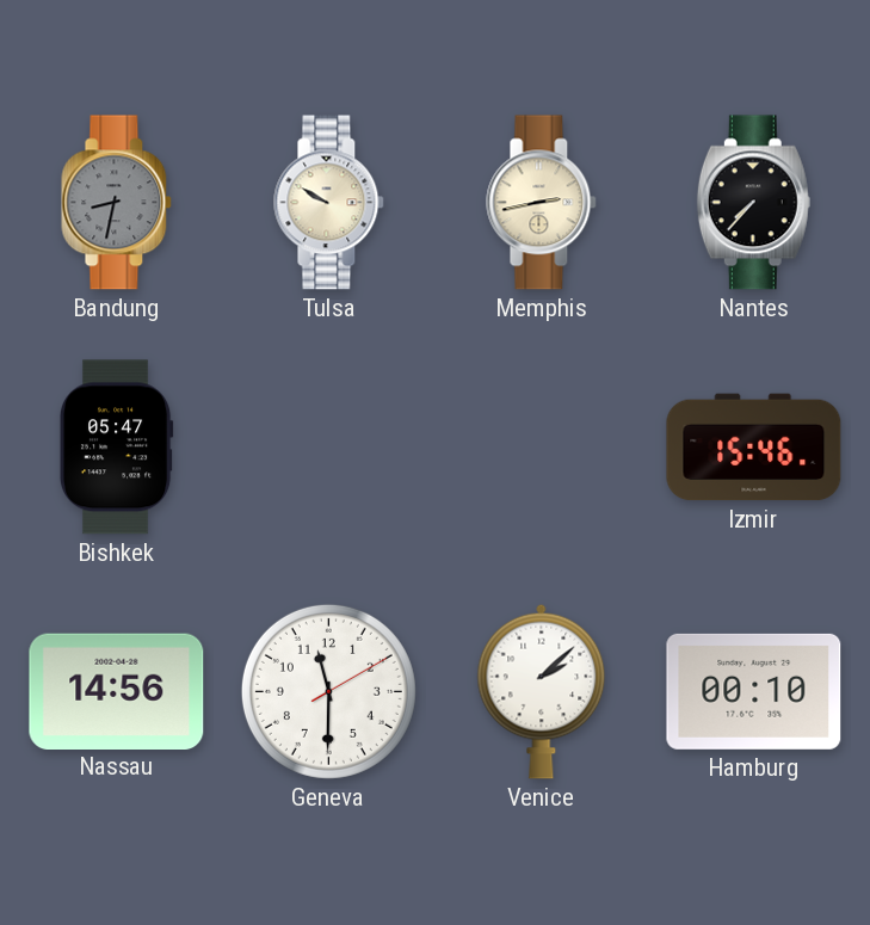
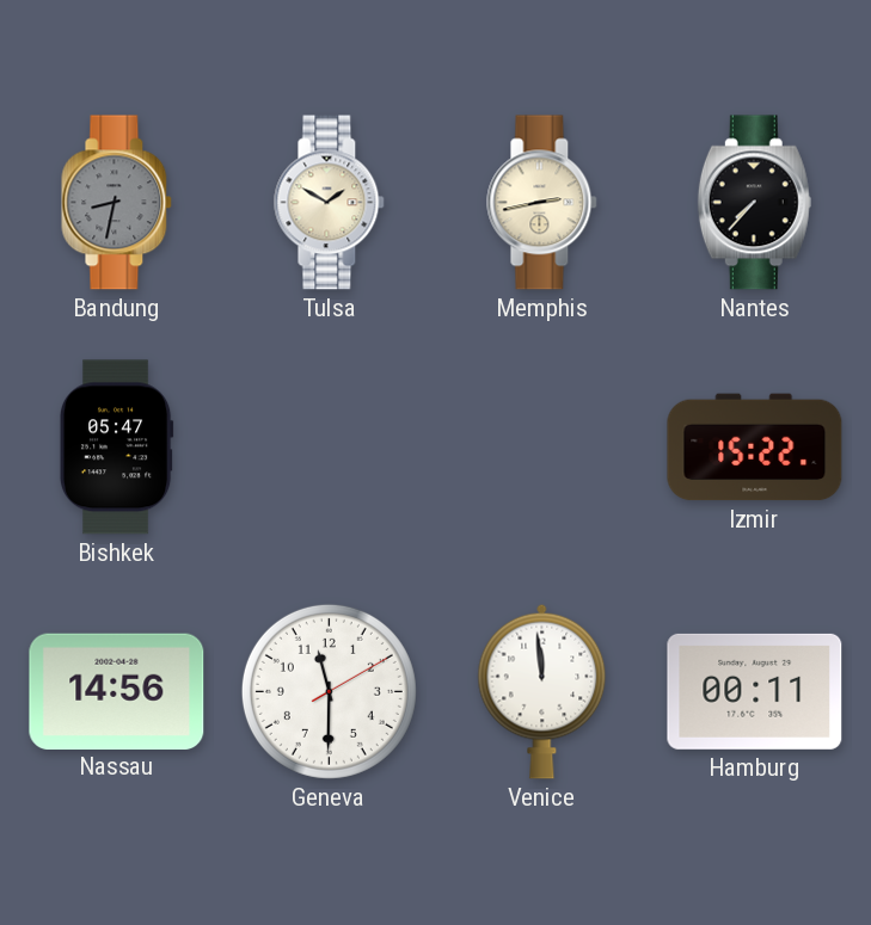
Tulsa: 9:50 -> 1:50 (330, 203)
Izmir: 15:46 -> 15:22 (755, 448)
Venice: 2:08 -> 11:59 (542, 691)
Hamburg: 00:10 -> 00:11 (755, 691)
